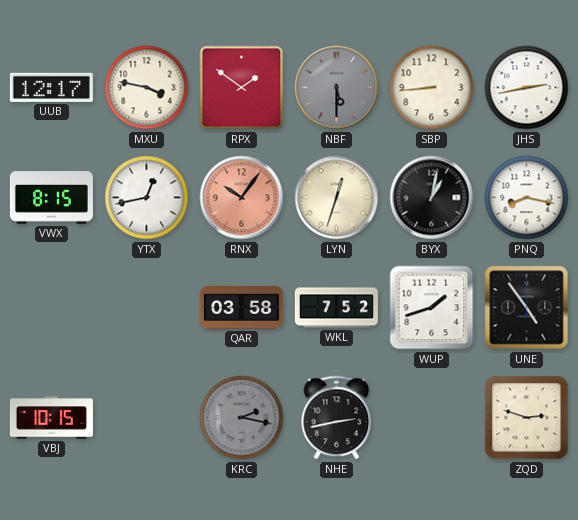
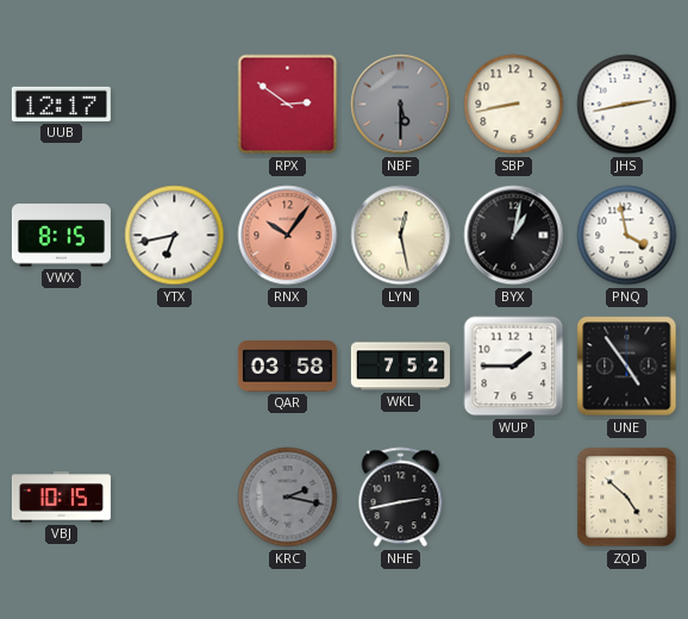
MXU: 3:47 -> none (147, 88)
RPX: 1:51 -> 2:51 (288, 105)
SBP: 8:44 -> 8:43 (514, 105)
YTX: 12:43 -> 6:43 (175, 236)
LYN: 12:33 -> 12:28 (401, 236)
PNQ: 8:17 -> 3:58 (627, 236)
WUP: 1:42 -> 1:45 (514, 367)
ZQD: 2:48 -> 4:52 (627, 498)
